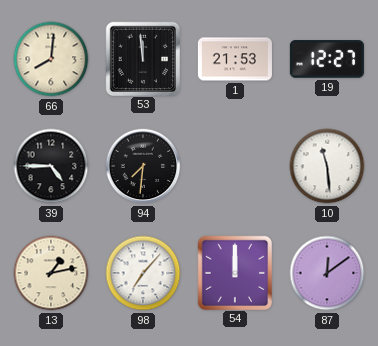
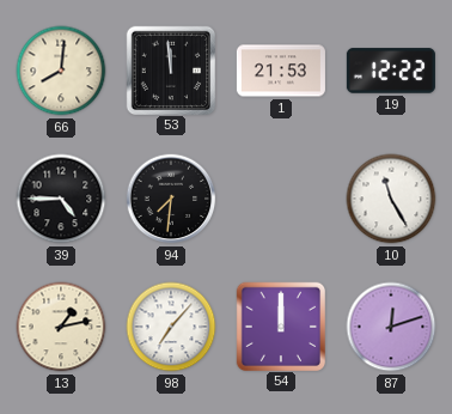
19: 12:27 -> 12:22 (391, 71)
10: 11:29 -> 11:25 (391, 199)
87: 12:09 -> 12:12 (391, 327)
